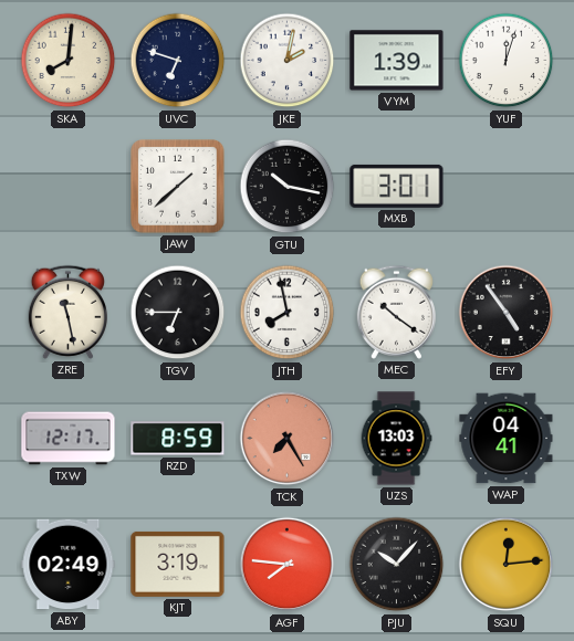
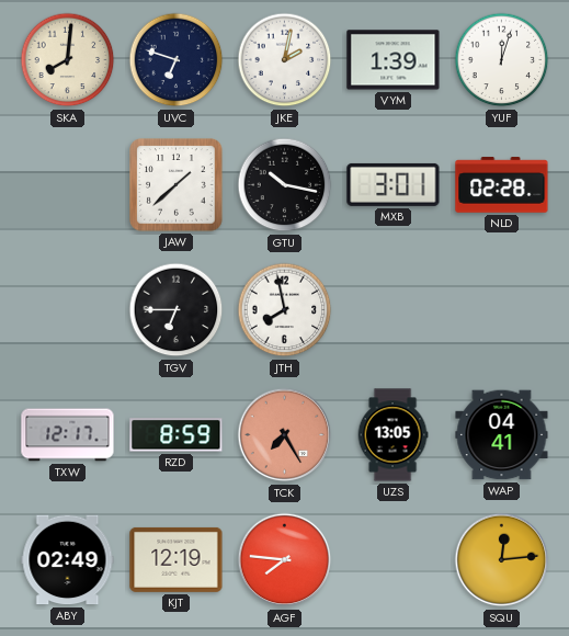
NLD: none -> 02:28 (502, 185)
ZRE: 11:28 -> none (67, 312)
MEC: 10:21 -> none (396, 312)
EFY: 4:54 -> none (507, 313)
UZS: 13:03 -> 13:05 (392, 435)
KJT: 3:19 -> 12:19 (177, 559)
PJU: 10:07 -> none (397, 565)
